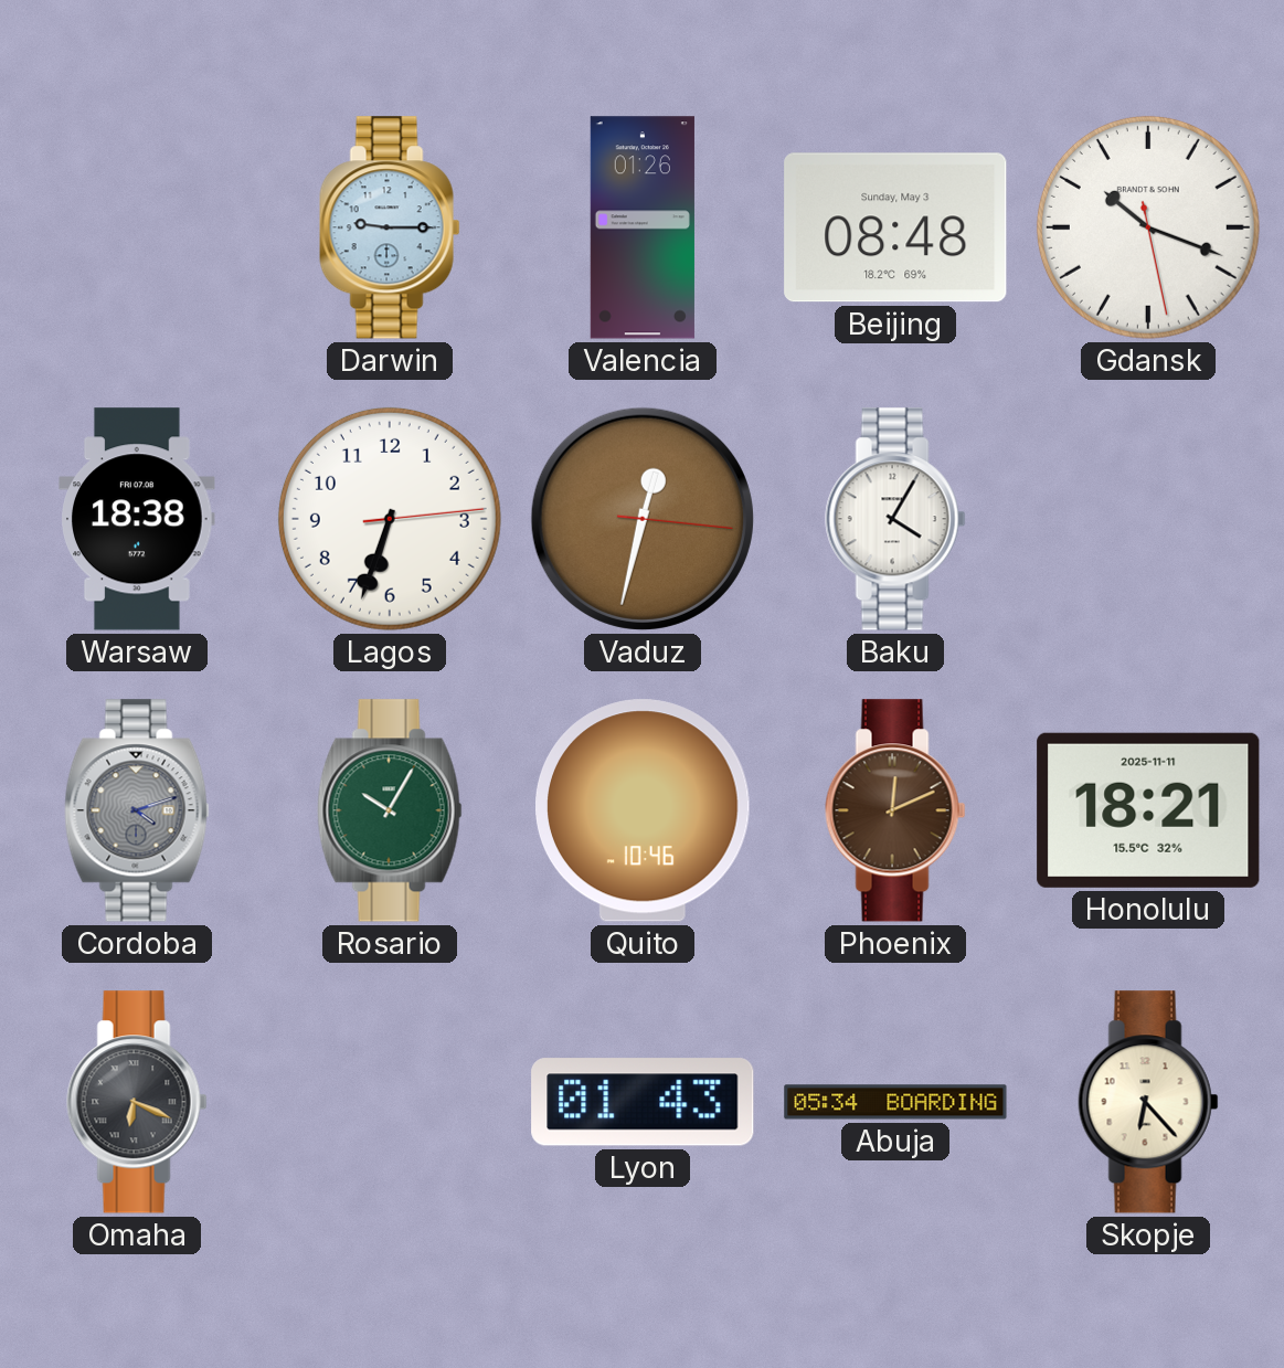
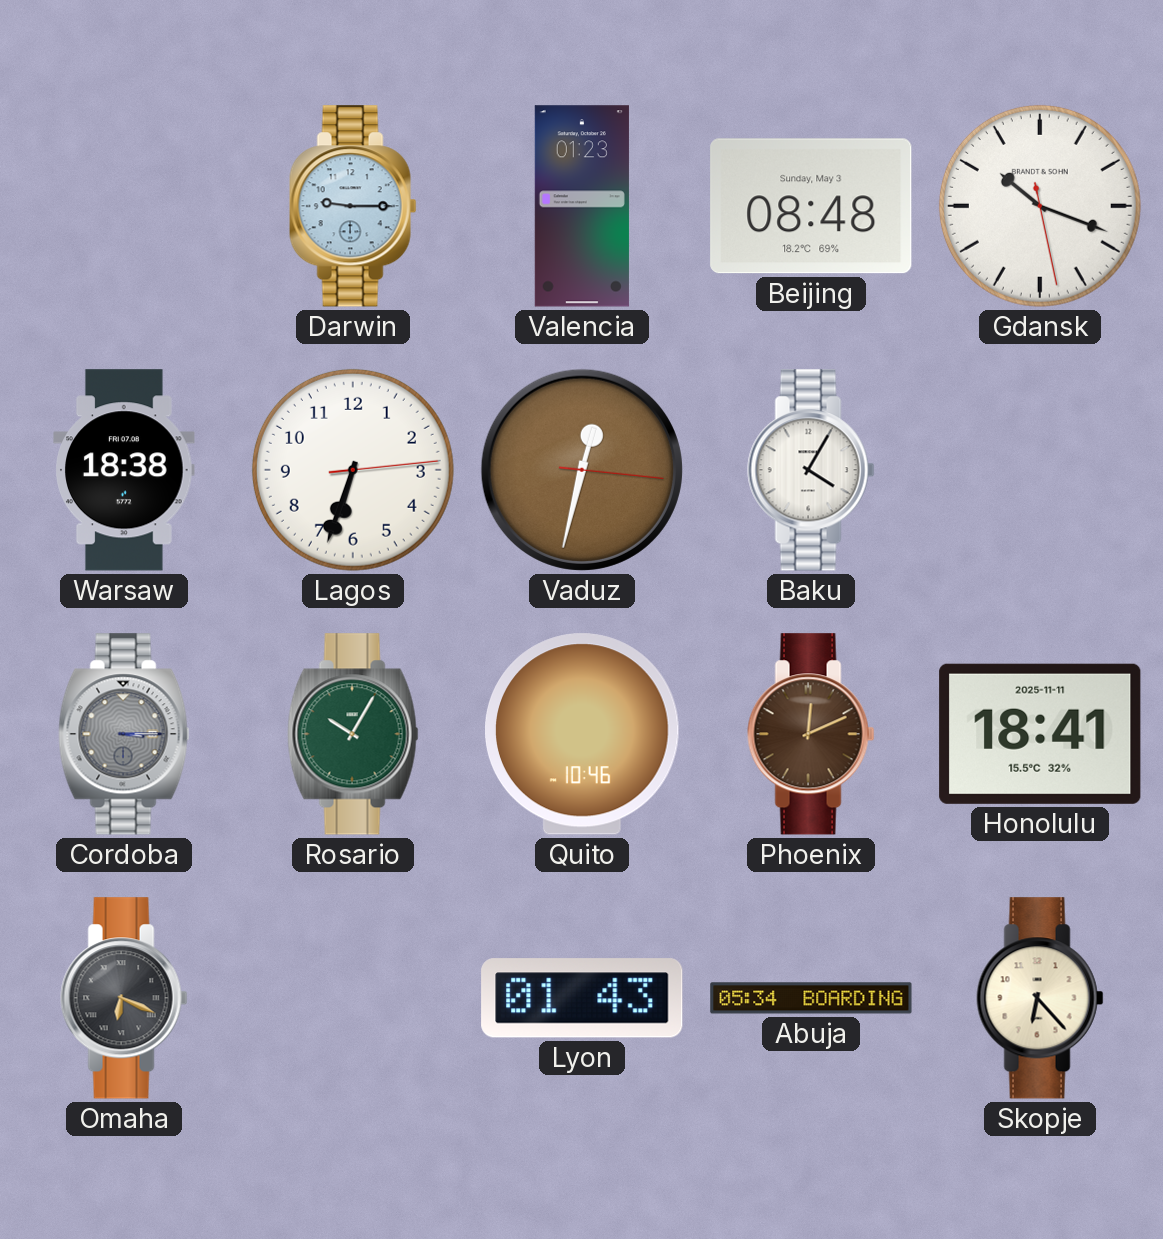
Valencia: 01:26 -> 01:23 (582, 206)
Cordoba: 4:12 -> 3:15 (124, 734)
Honolulu: 18:21 -> 18:41 (1040, 734)
